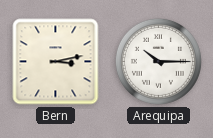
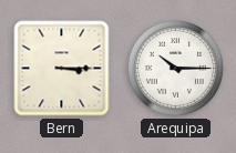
Bern: 3:13 -> 3:15 (62, 69)
